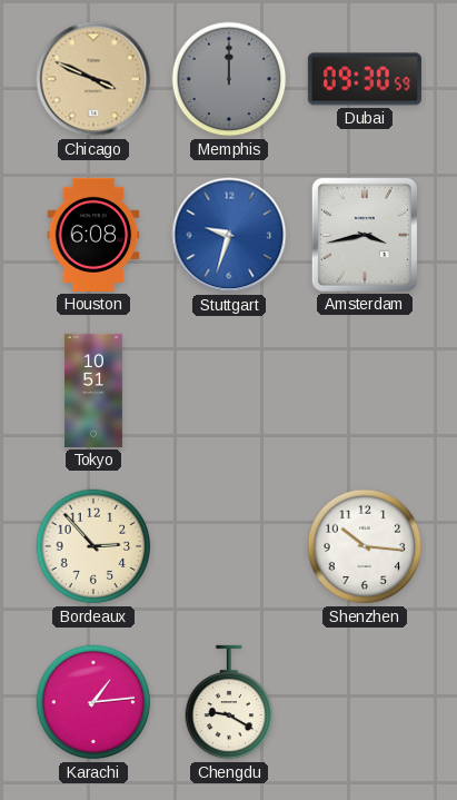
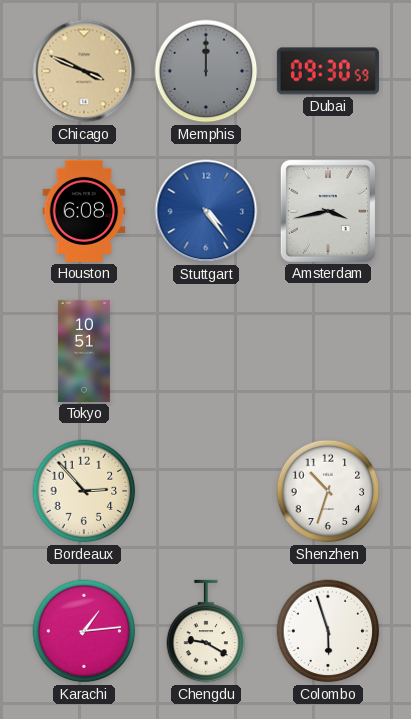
Stuttgart: 9:33 -> 4:24 (206, 211)
Shenzhen: 10:16 -> 10:33 (328, 491)
Colombo: none -> 5:57 (328, 631)
